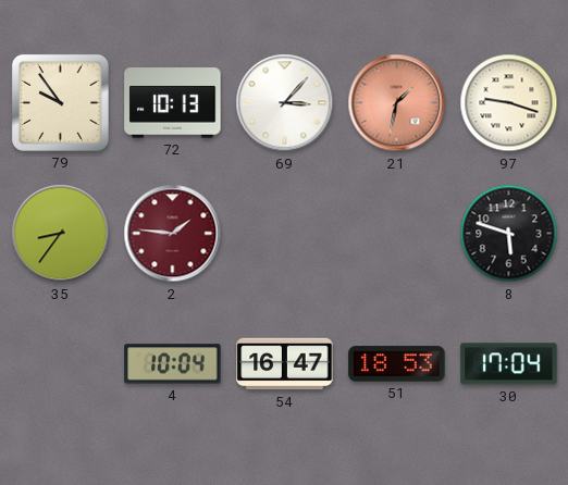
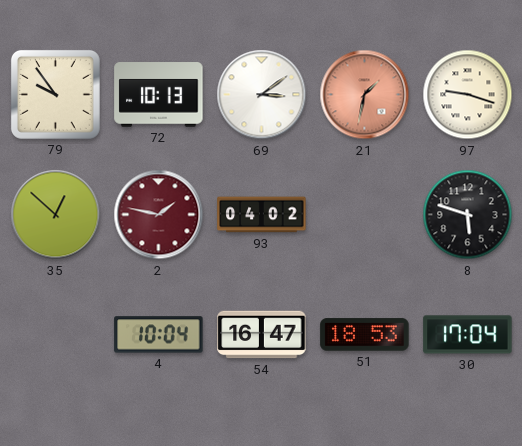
69: 3:07 -> 3:09 (262, 95)
35: 8:36 -> 12:52 (56, 215)
2: 1:46 -> 1:47 (159, 215)
93: none -> 04:02 (262, 215)
